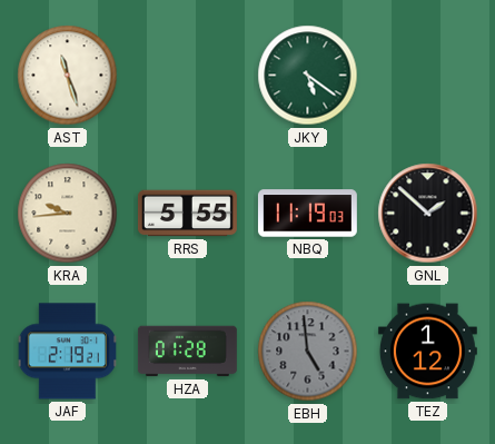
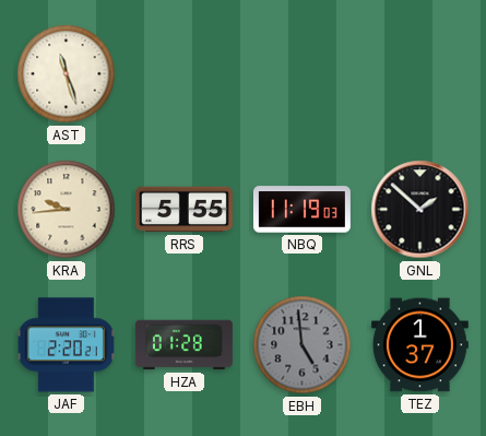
JKY: 5:21 -> none (308, 76)
JAF: 2:19 -> 2:20 (66, 345)
TEZ: 1:12 -> 1:37 (419, 345)
